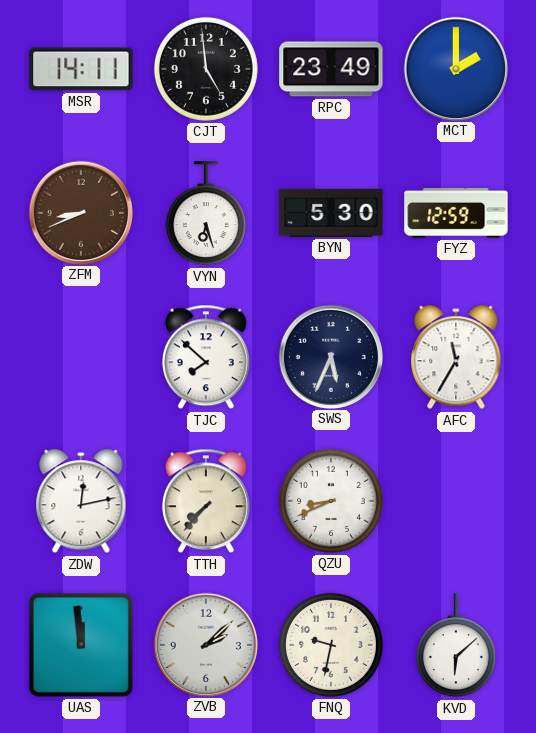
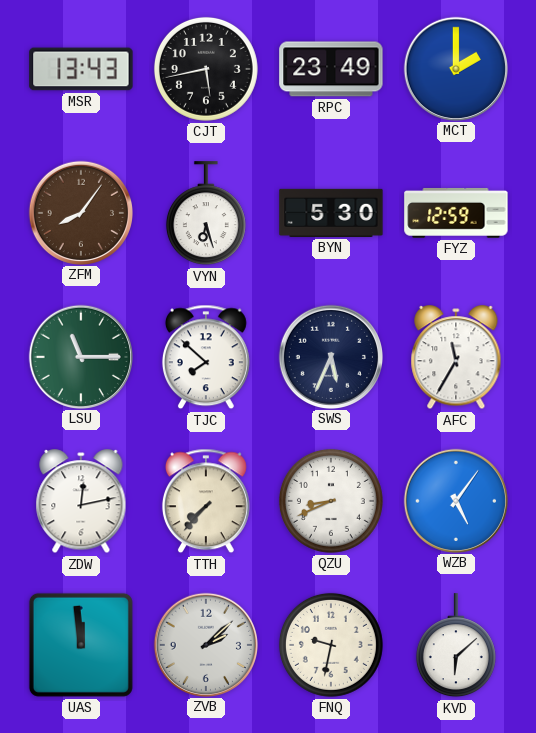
MSR: 14:11 -> 13:43 (81, 69)
CJT: 4:59 -> 5:43 (206, 69)
ZFM: 8:41 -> 8:06 (80, 212)
LSU: none -> 11:15 (80, 356)
WZB: none -> 5:06 (455, 500)
